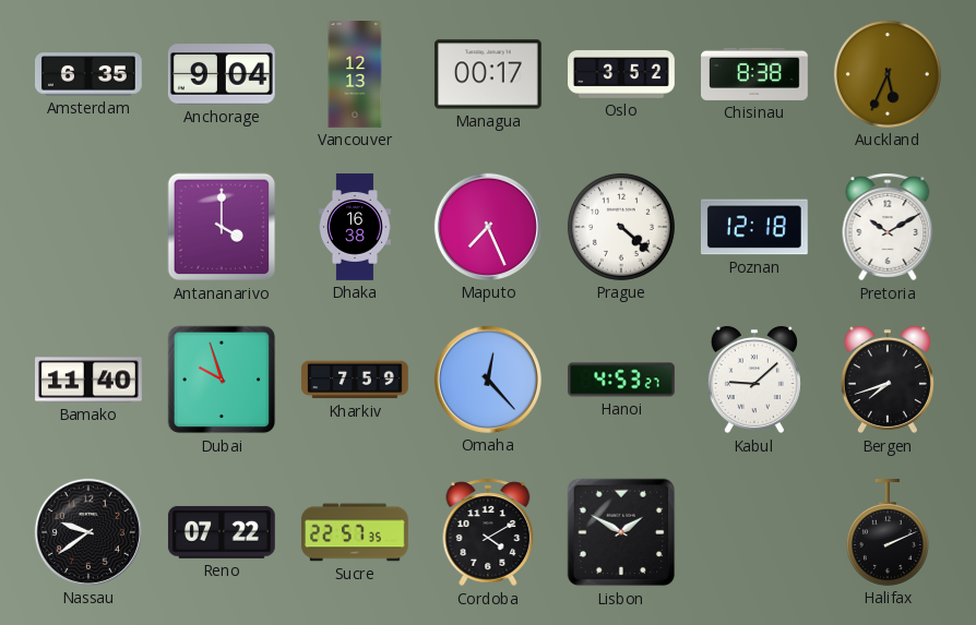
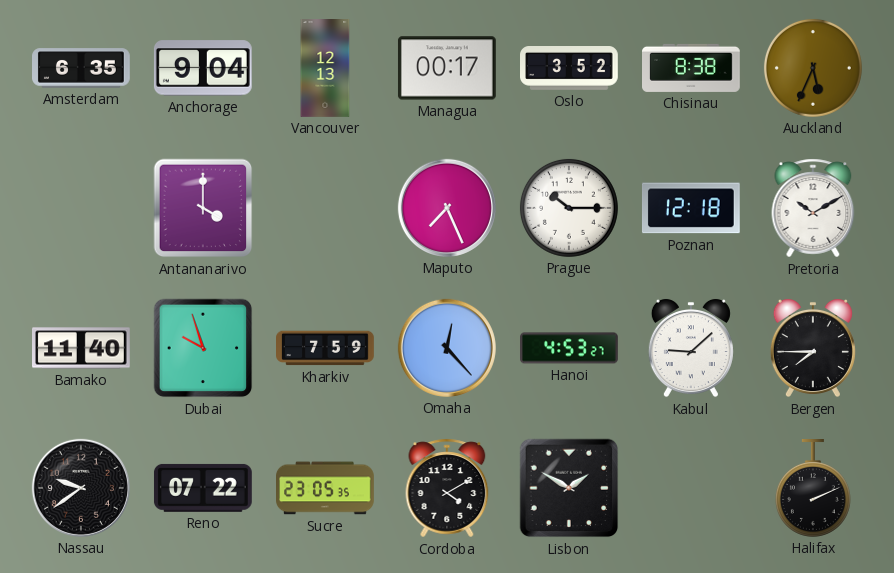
Dhaka: 16:38 -> none (355, 227)
Prague: 4:22 -> 10:15 (569, 208)
Bergen: 7:42 -> 7:45 (813, 348)
Sucre: 22:57 -> 23:05 (326, 488)
